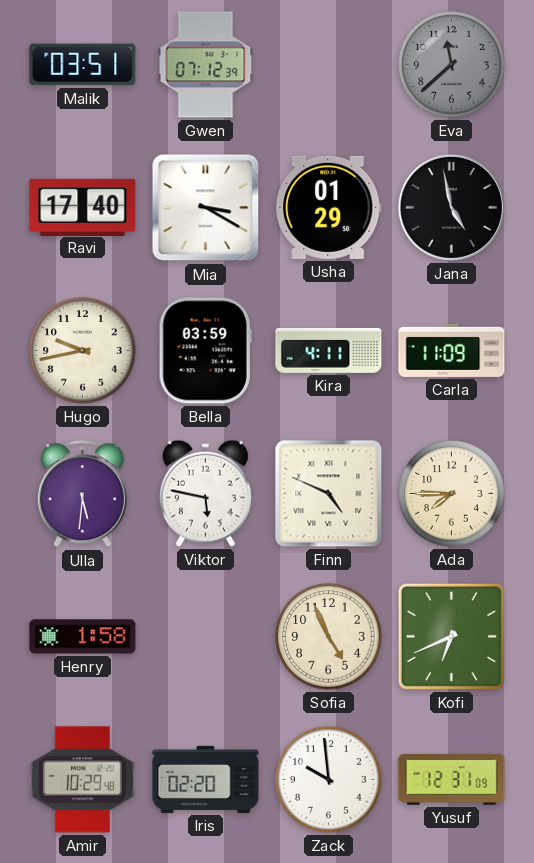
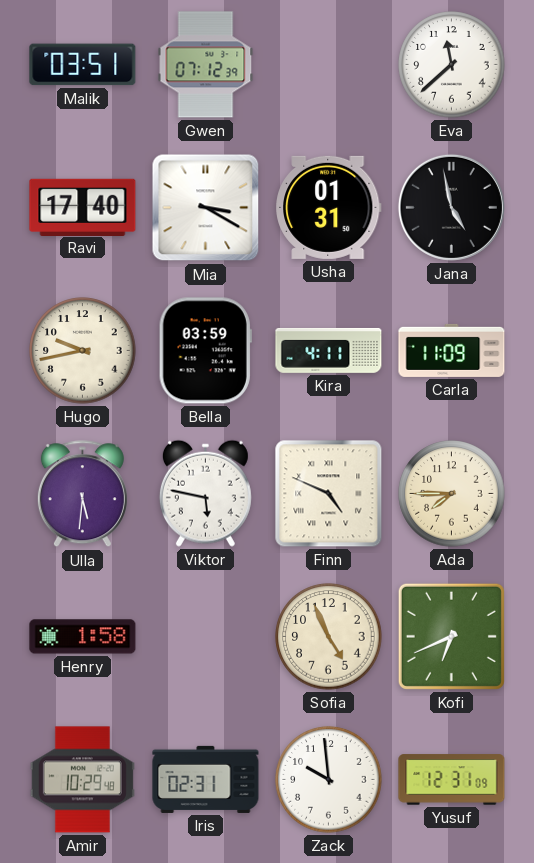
Eva dial: grey -> white (452, 65)
Usha: 01:29 -> 01:31 (329, 207)
Iris: 02:20 -> 02:31 (206, 779)
